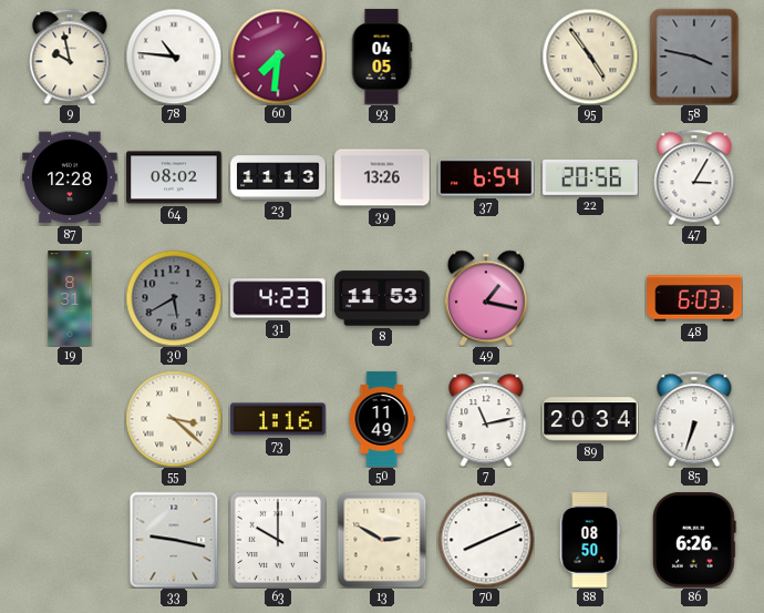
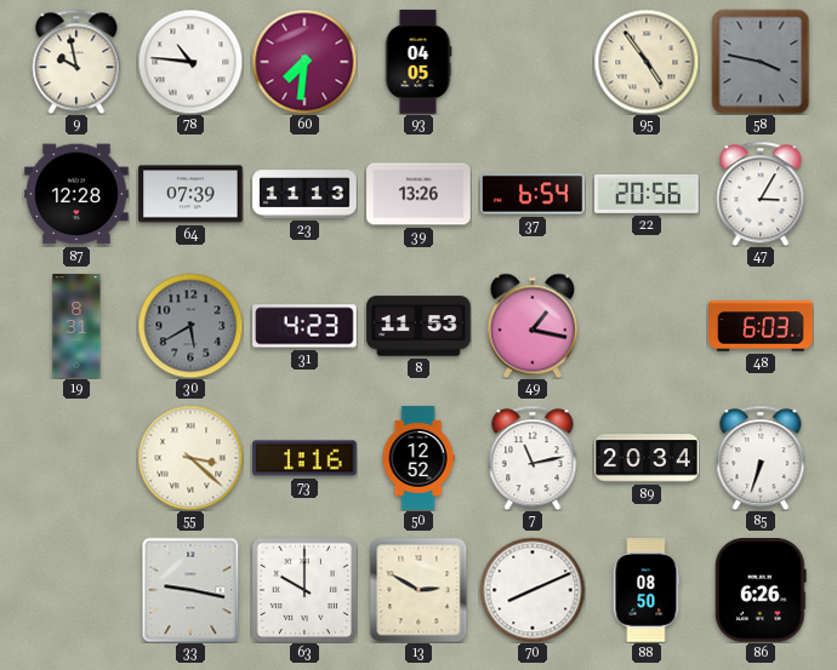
64: 08:02 -> 07:39 (190, 194)
50: 11:49 -> 12:52 (419, 458)
